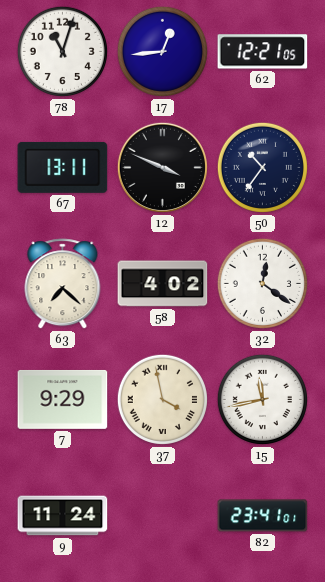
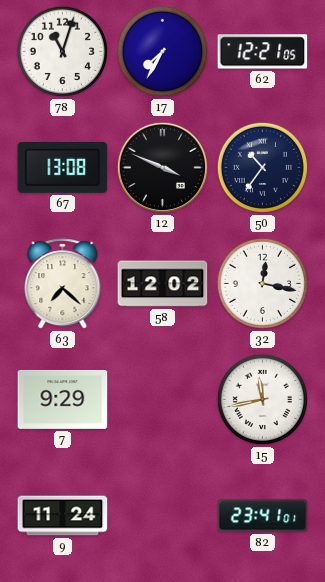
17: 12:44 -> 7:35 (162, 51)
67: 13:11 -> 13:08 (63, 167)
58: 4:02 -> 12:02 (163, 284)
32: 12:21 -> 12:17 (262, 283)
37: 3:58 -> none (162, 399)
